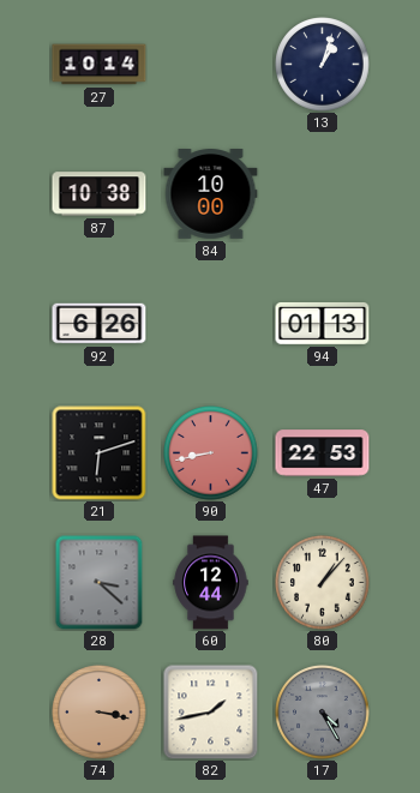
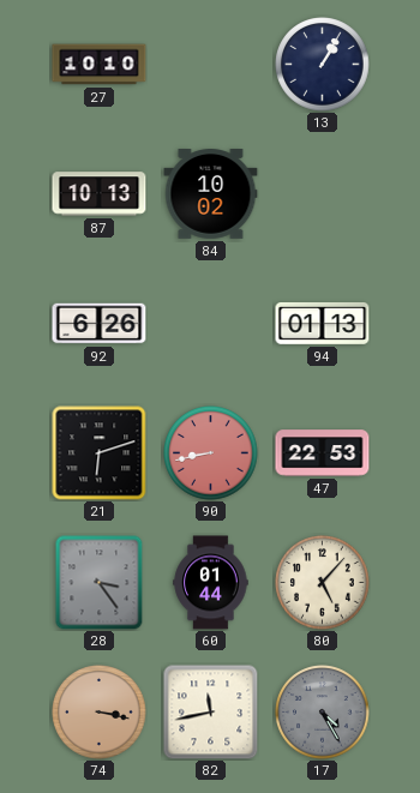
27: 10:14 -> 10:10 (100, 65)
13: 1:03 -> 1:05 (323, 65)
87: 10:38 -> 10:13 (100, 194)
84: 10:00 -> 10:02 (211, 194)
28: 3:22 -> 3:24 (100, 583)
60: 12:44 -> 01:44 (211, 583)
80: 1:07 -> 5:07 (323, 583)
82: 1:43 -> 11:43 (211, 713)
